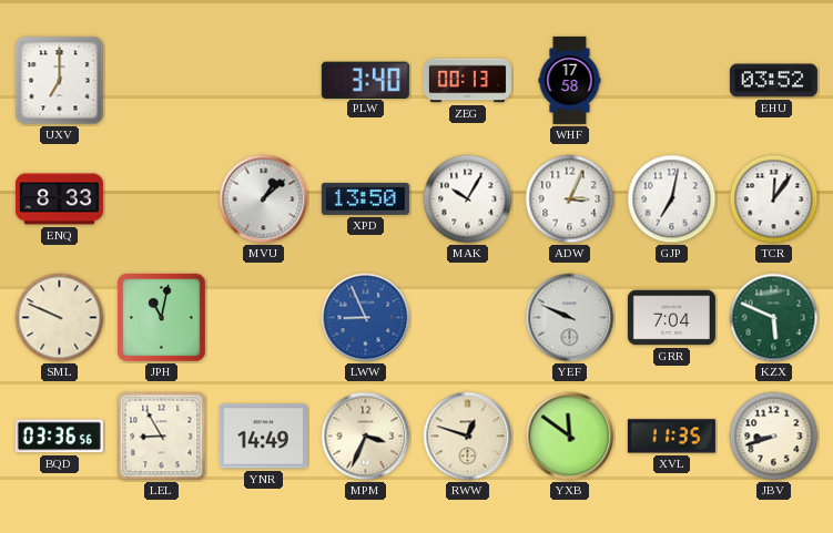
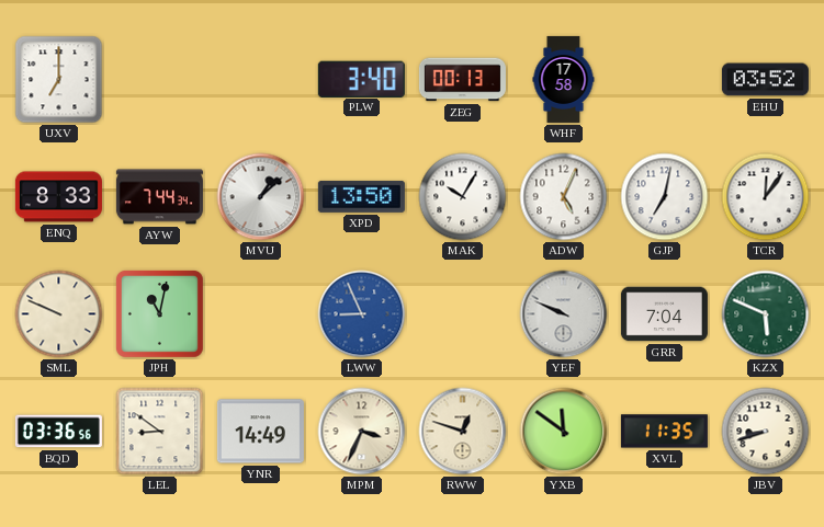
AYW: none -> 7:44 (159, 197)
ADW: 3:04 -> 5:04 (564, 197)
LEL: 8:55 -> 8:51 (160, 432)
